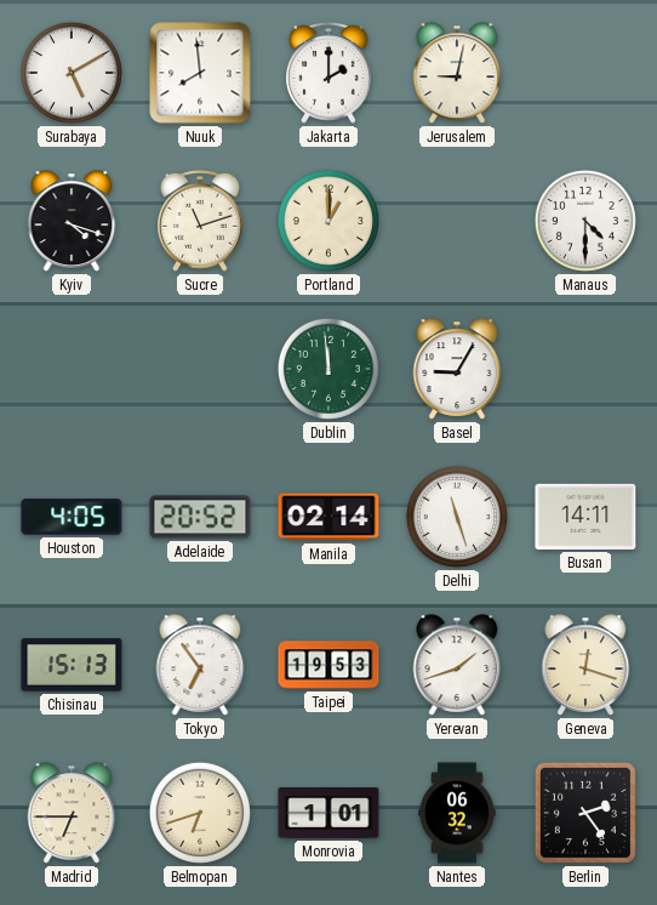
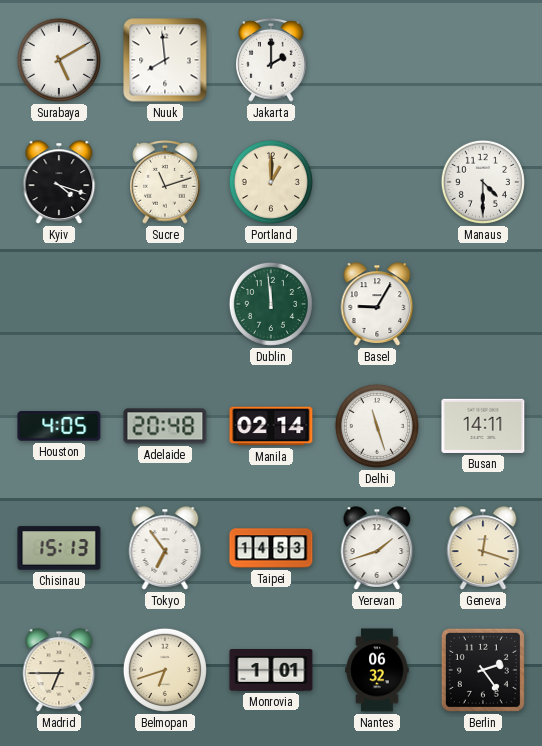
Jerusalem: 9:02 -> none (457, 73)
Adelaide: 20:52 -> 20:48 (165, 426)
Taipei: 19:53 -> 14:53 (271, 548)
